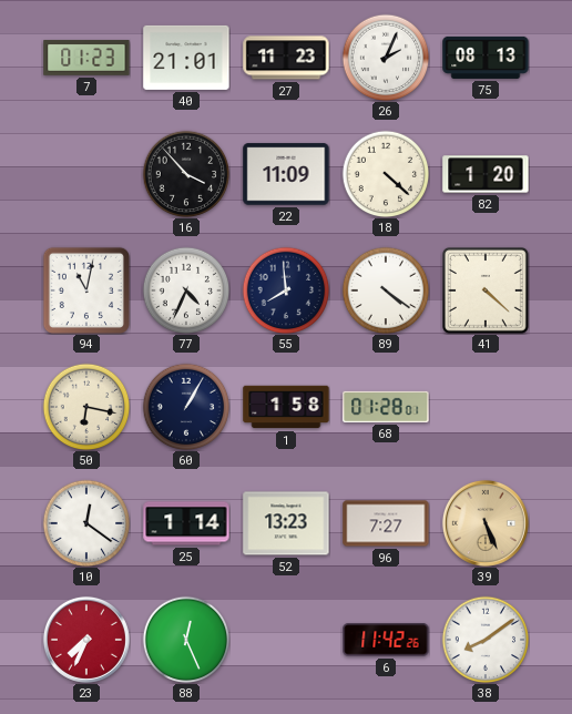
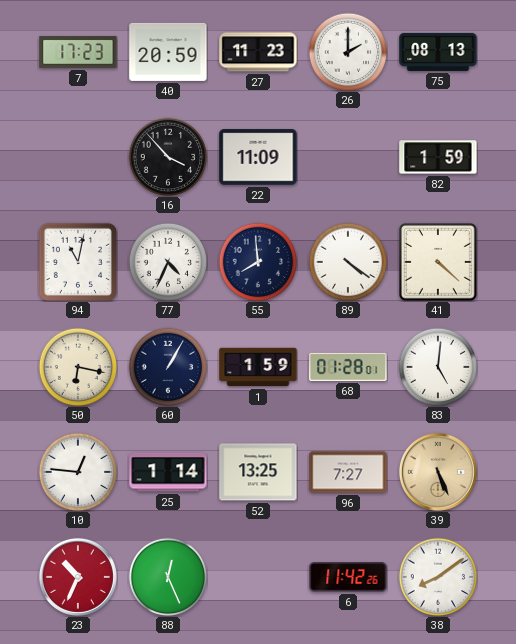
7: 01:23 -> 17:23 (78, 52)
40: 21:01 -> 20:59 (168, 52)
26: 2:04 -> 2:00 (348, 52)
18: 4:22 -> none (386, 174)
82: 1:20 -> 1:59 (438, 157)
1: 1:58 -> 1:59 (258, 367)
83: none -> 5:01 (438, 367)
10: 12:21 -> 12:46 (78, 472)
52: 13:23 -> 13:25 (258, 472)
23: 7:34 -> 10:34 (78, 577)
